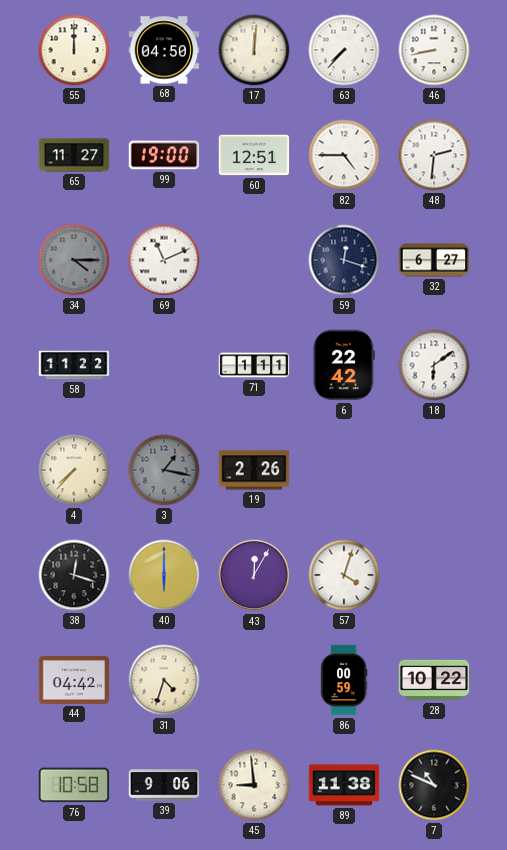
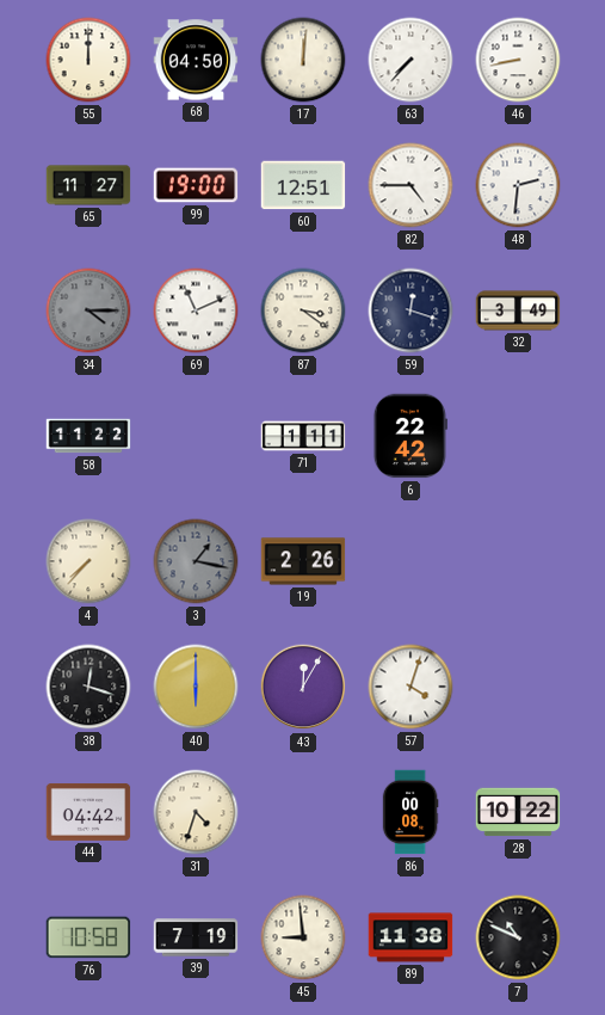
87: none -> 3:21 (303, 310)
32: 6:27 -> 3:49 (518, 310)
18: 6:09 -> none (434, 365)
86: 00:59 -> 00:08 (410, 812)
39: 9:06 -> 7:19 (196, 937)
